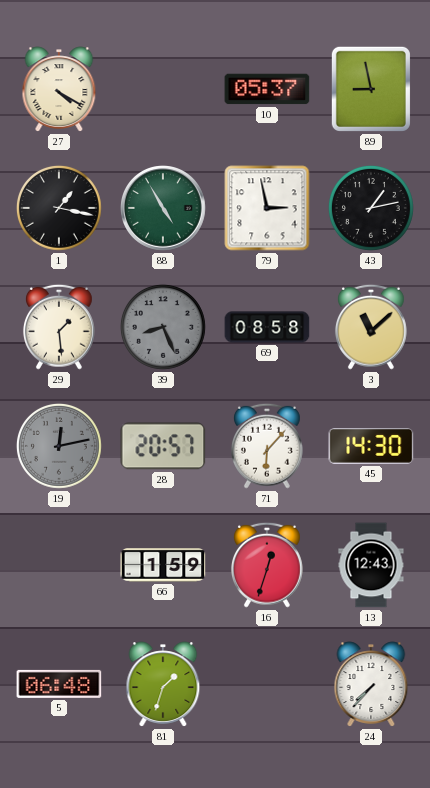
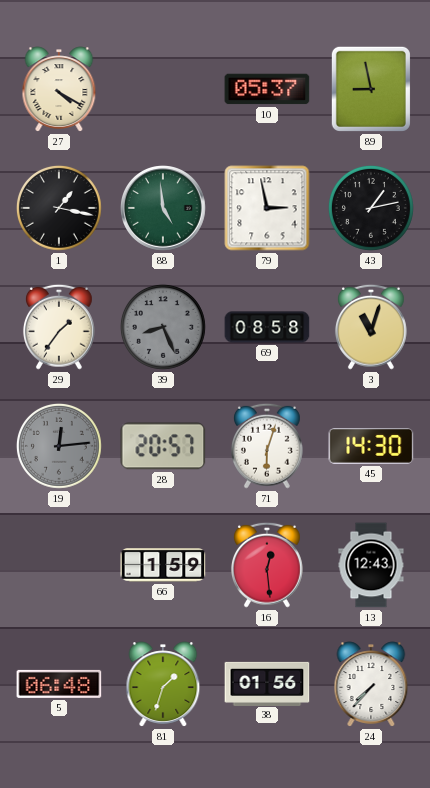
88: 4:55 -> 4:59 (163, 208)
29: 1:29 -> 1:36 (59, 327)
3: 11:08 -> 11:03 (371, 327)
19: 12:13 -> 12:14 (59, 446)
71: 6:07 -> 6:03 (267, 446)
16: 12:33 -> 12:29 (267, 565)
38: none -> 01:56 (267, 683)
